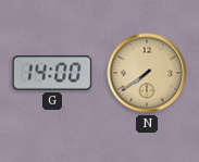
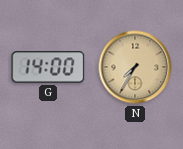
N: 7:39 -> 7:35 (135, 67)
